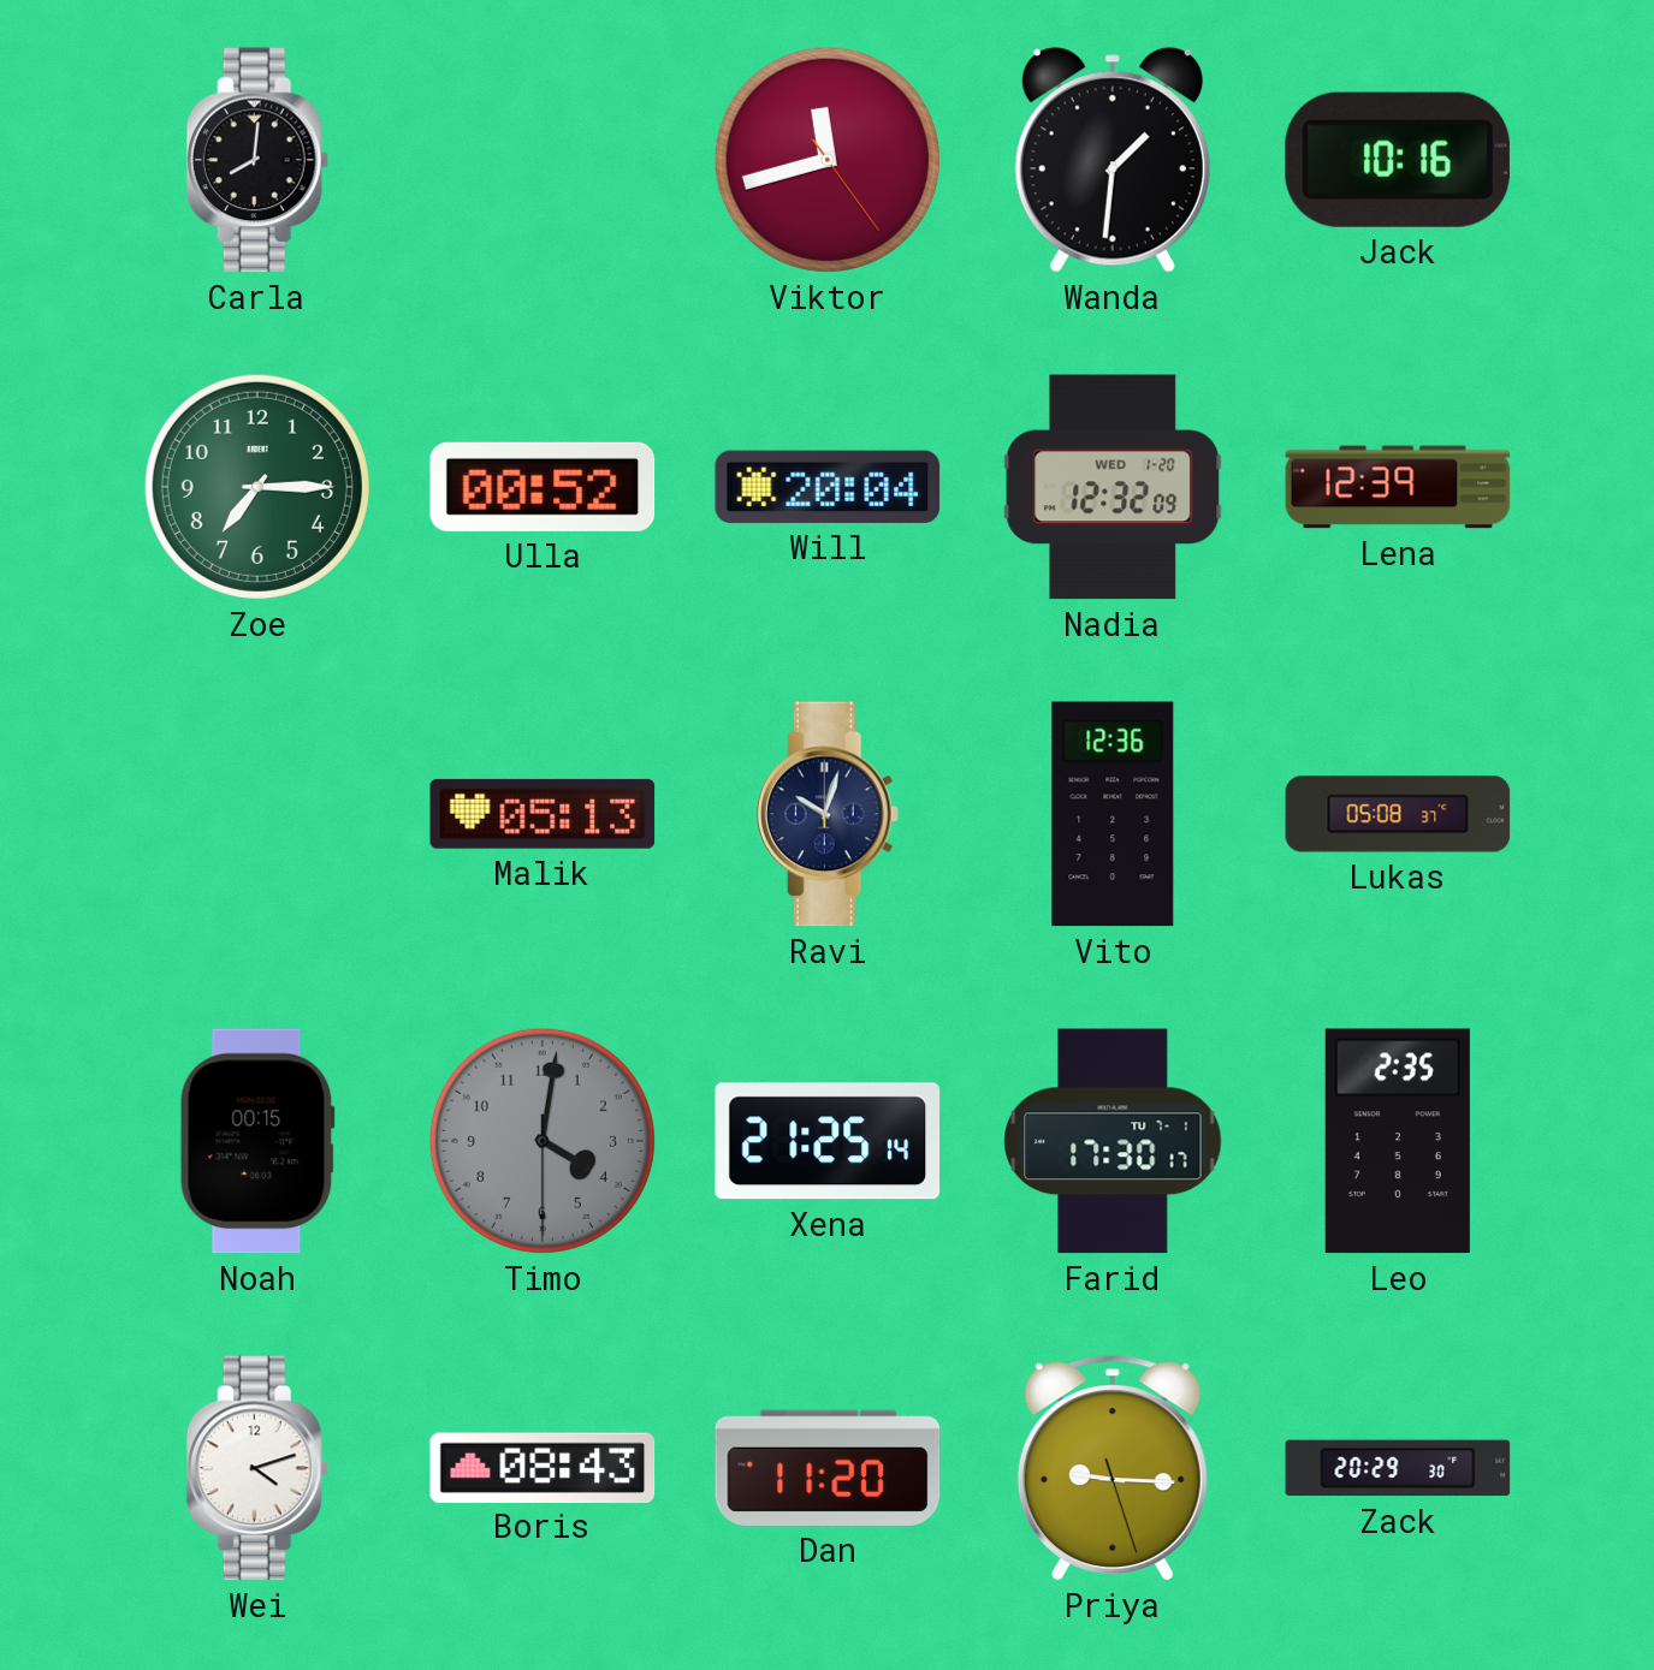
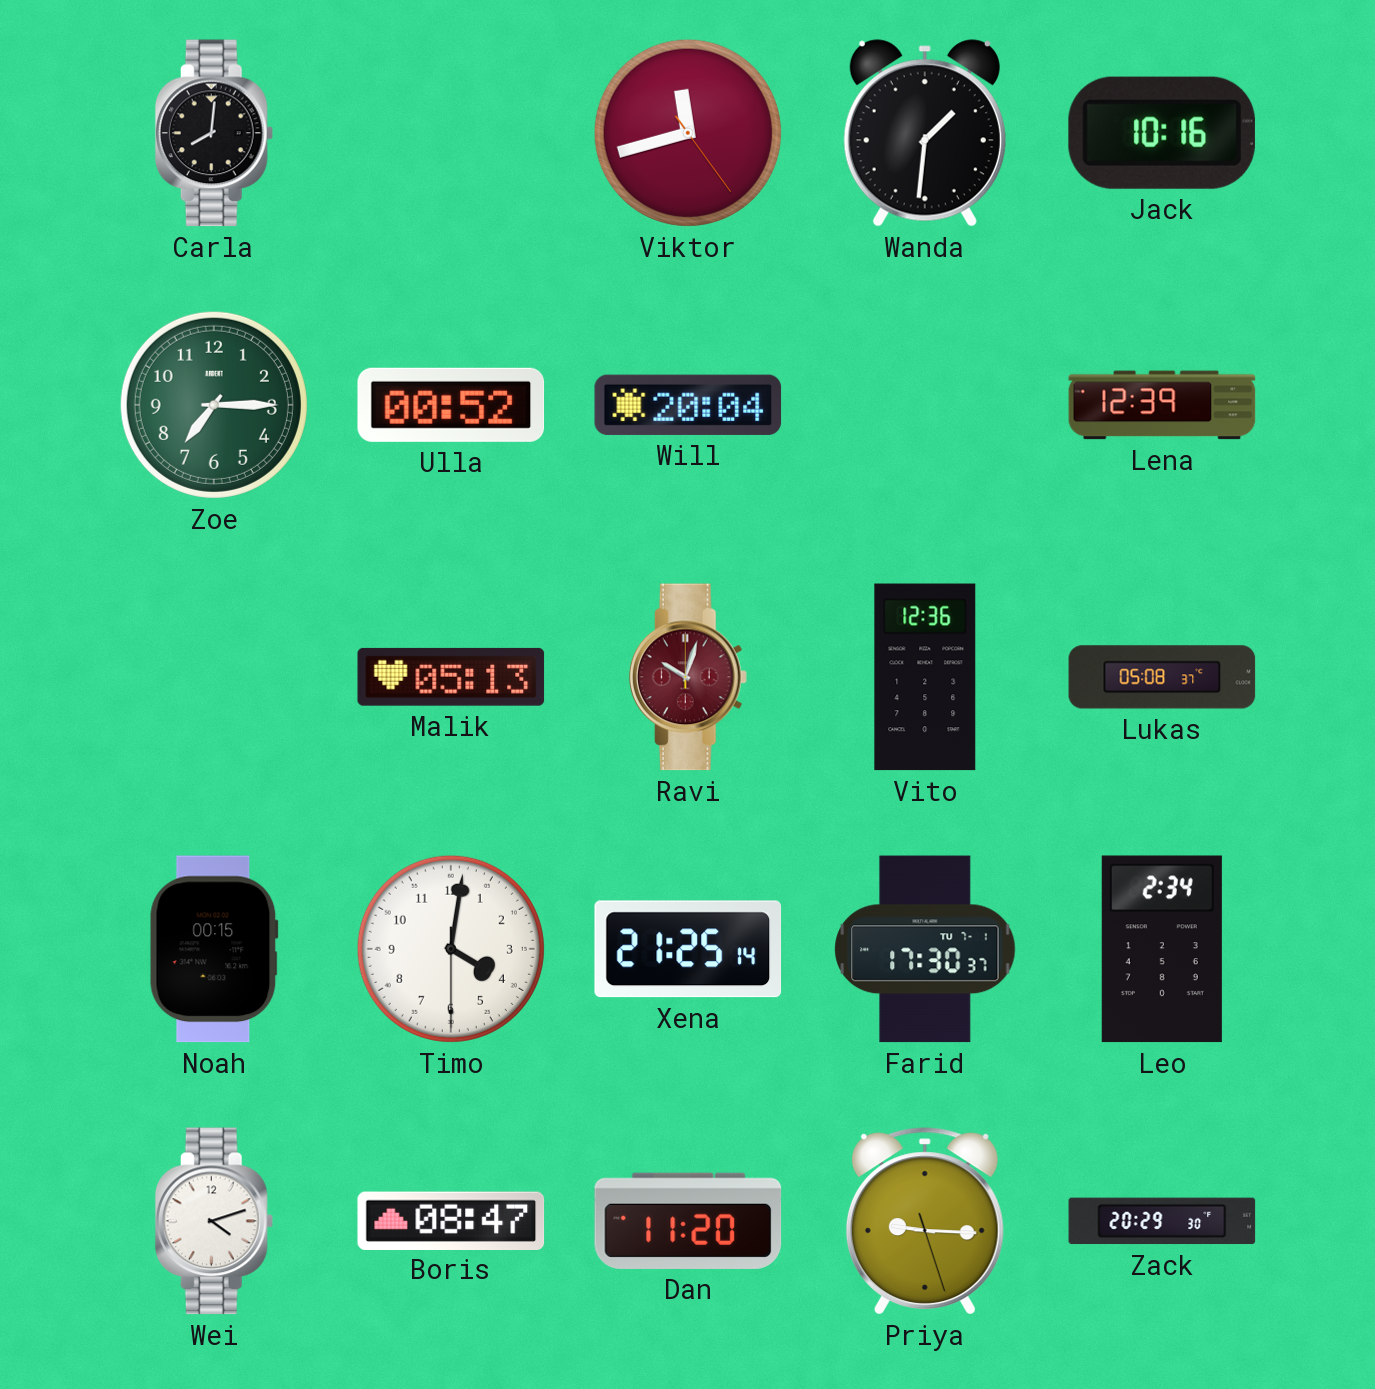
Nadia: 12:32 -> none (1113, 487)
Ravi dial: navy -> burgundy (688, 677)
Timo dial: grey -> white (451, 949)
Farid: 17:30:17 -> 17:30:37 (925, 949)
Leo: 2:35 -> 2:34 (1162, 949)
Boris: 08:43 -> 08:47 (451, 1220)
